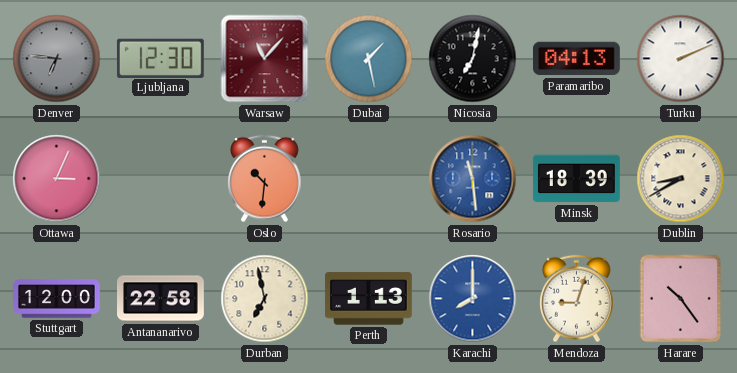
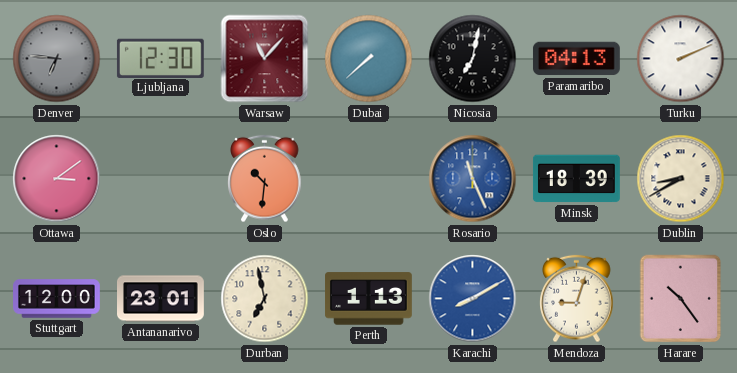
Dubai: 1:28 -> 7:38 (369, 59)
Ottawa: 3:04 -> 3:09 (57, 179)
Rosario: 11:29 -> 11:26 (473, 179)
Antananarivo: 22:58 -> 23:01 (161, 299)
Karachi: 8:00 -> 8:10 (473, 299)
